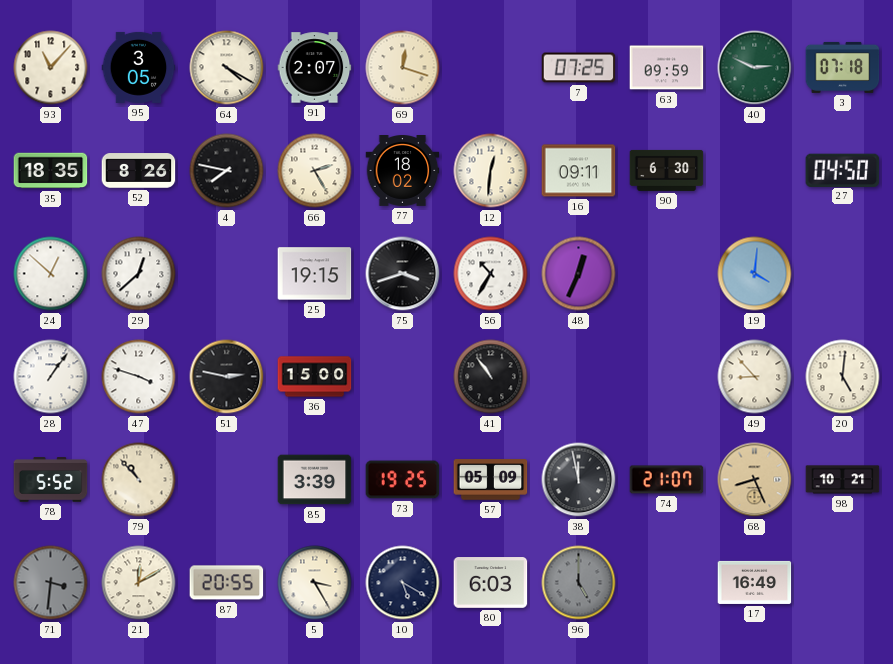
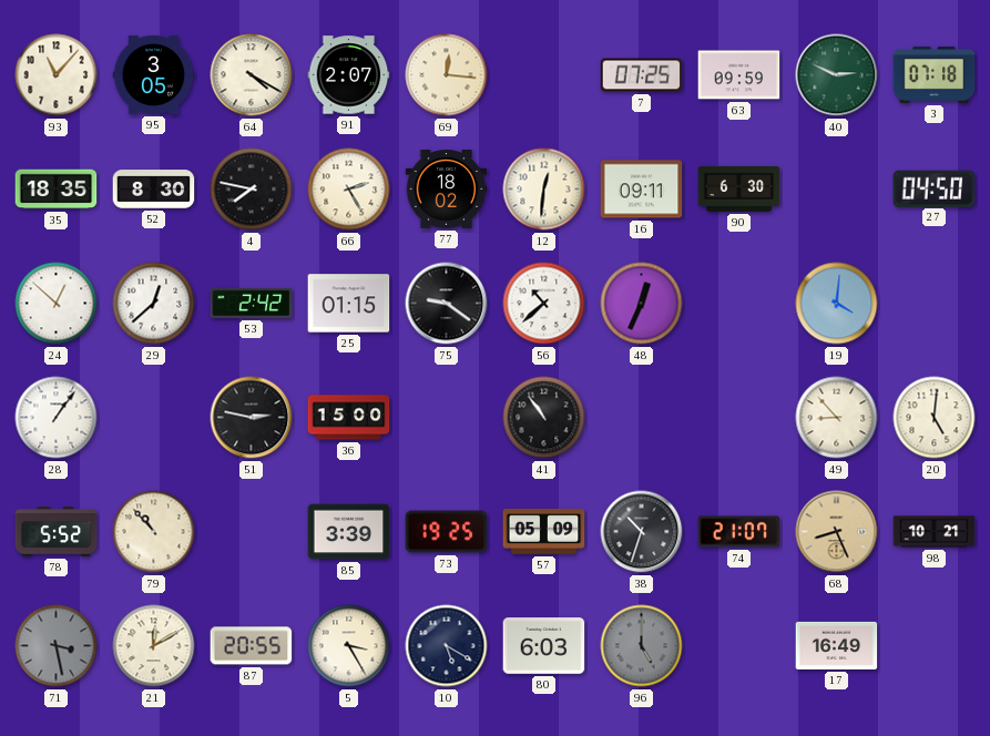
69: 12:18 -> 12:16 (447, 75)
52: 8:26 -> 8:30 (154, 190)
53: none -> 2:42 (252, 303)
25: 19:15 -> 01:15 (349, 304)
75: 3:42 -> 9:21 (447, 304)
56: 10:35 -> 10:38 (544, 304)
47: 3:48 -> none (139, 377)
38: 11:58 -> 10:33 (642, 532)
71: 3:31 -> 3:28 (57, 646)
